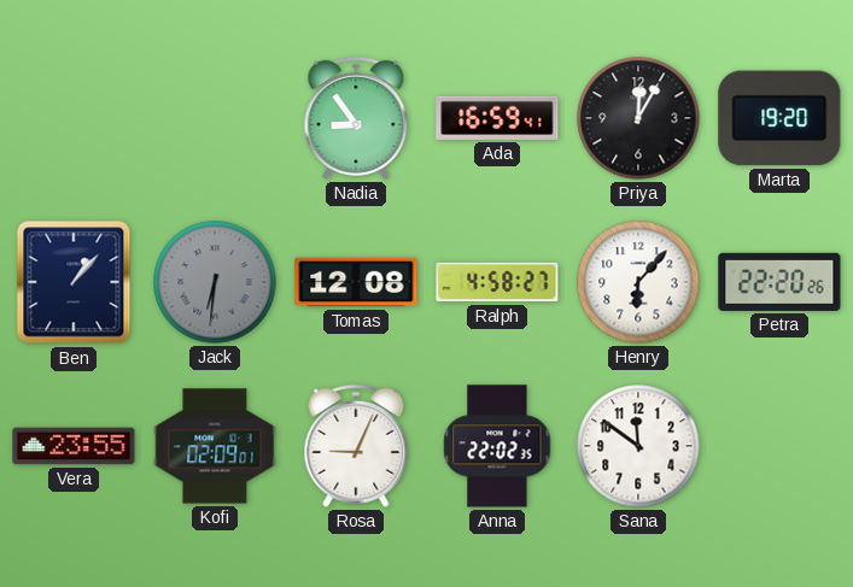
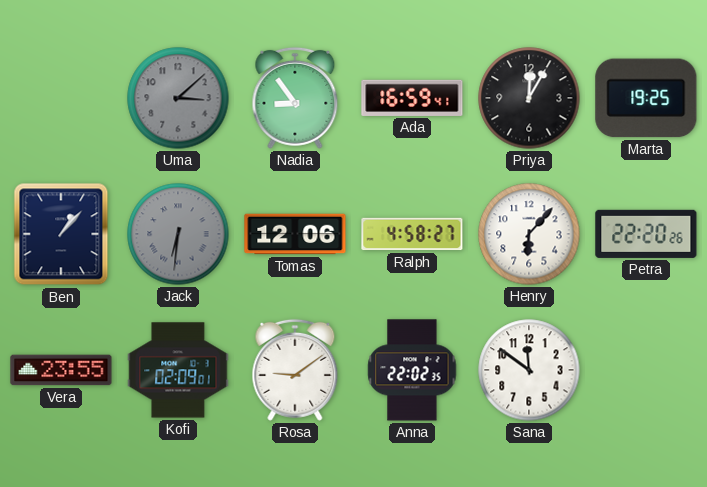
Uma: none -> 3:08 (178, 98)
Marta: 19:20 -> 19:25 (646, 98)
Tomas: 12:08 -> 12:06 (295, 234)
Rosa: 9:04 -> 9:09 (295, 370)
